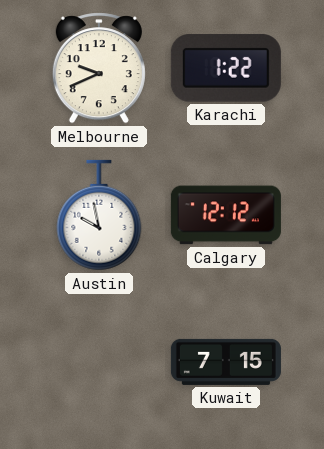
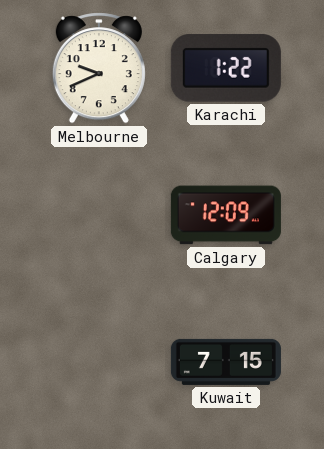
Austin: 9:58 -> none (99, 215)
Calgary: 12:12 -> 12:09 (226, 215)
